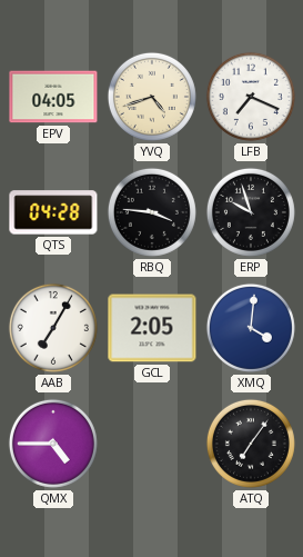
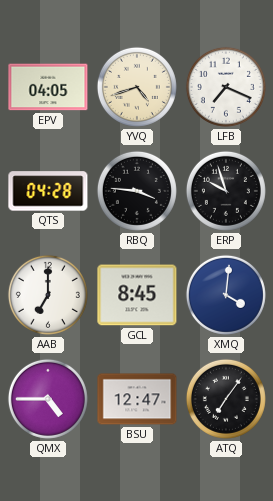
AAB: 7:05 -> 7:00 (48, 295)
GCL: 2:05 -> 8:45 (137, 295)
BSU: none -> 12:47 (137, 399)
